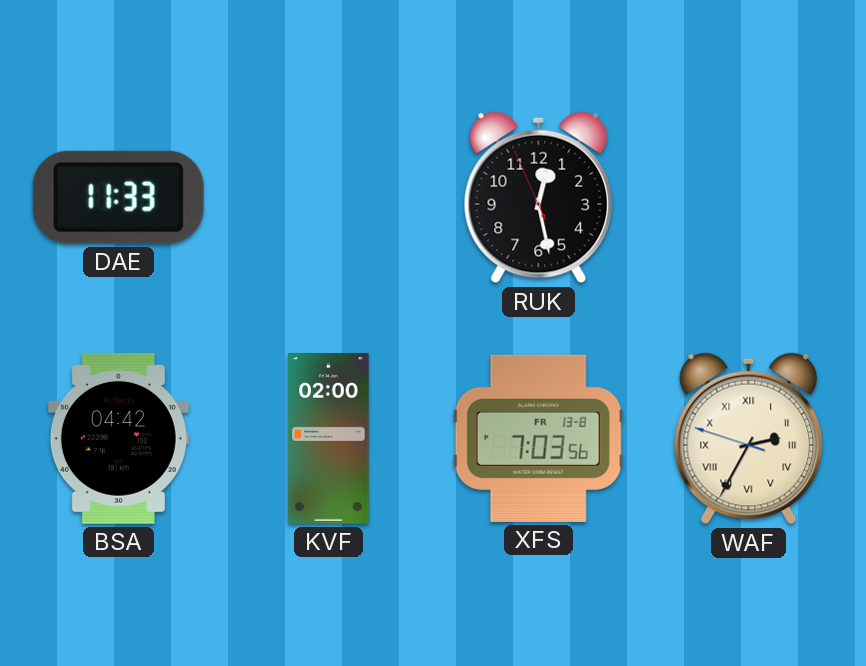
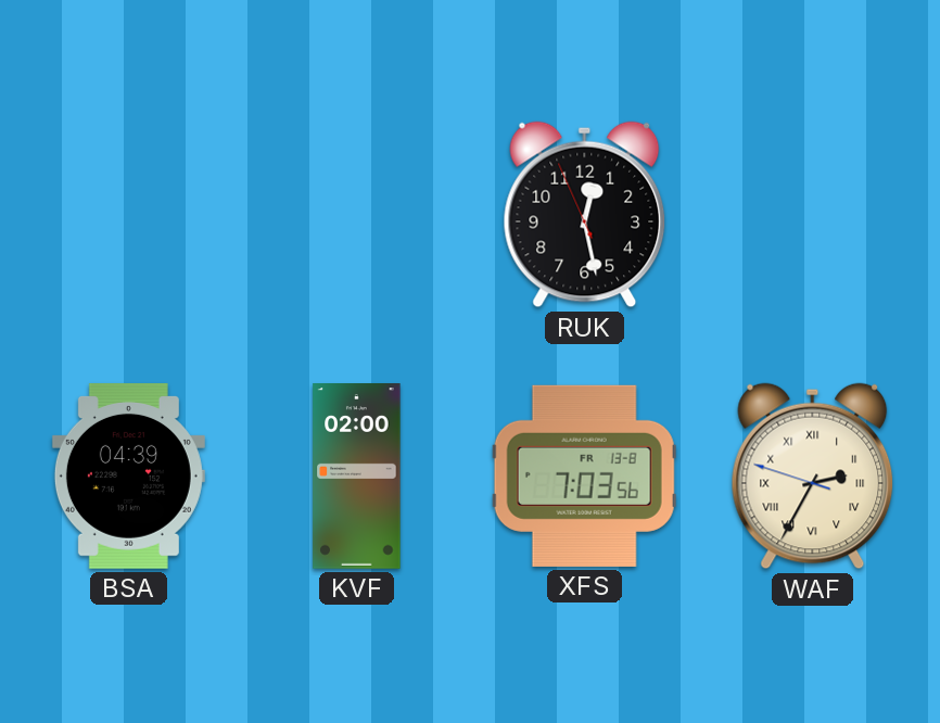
DAE: 11:33 -> none (118, 197)
BSA: 04:42 -> 04:39 (128, 475)
